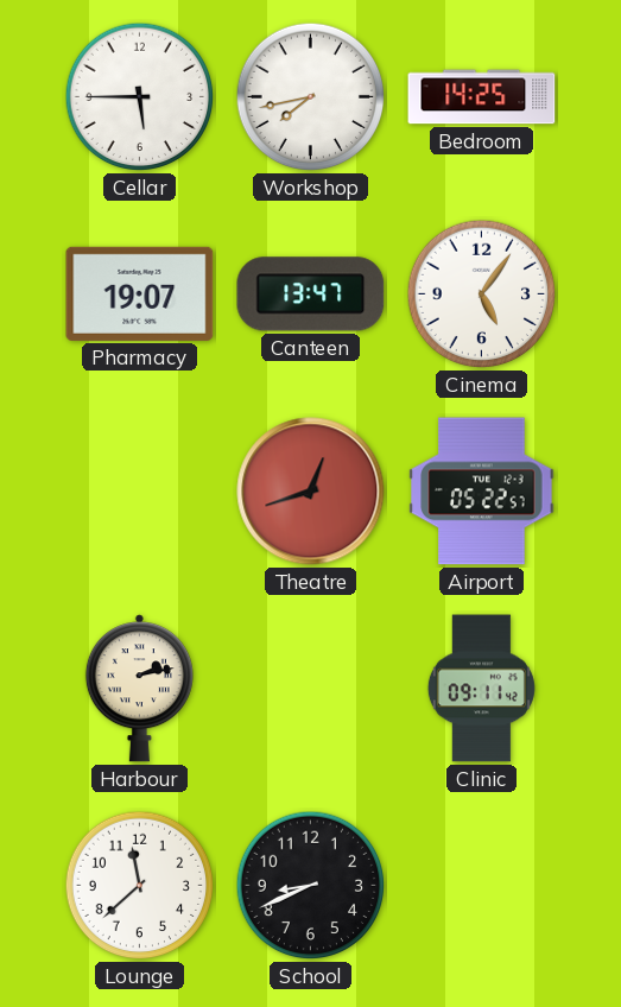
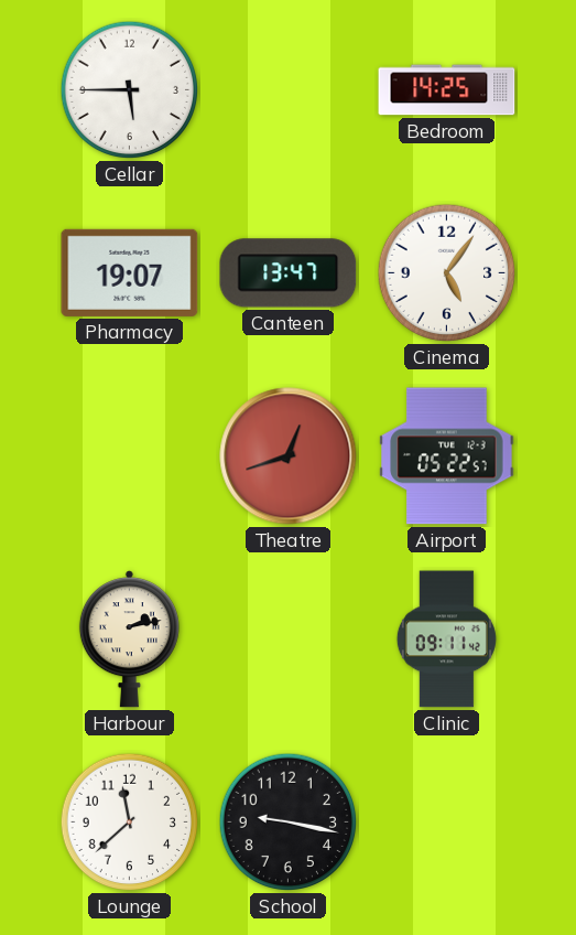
Workshop: 7:43 -> none (311, 97)
School: 8:41 -> 9:17 (289, 823)
